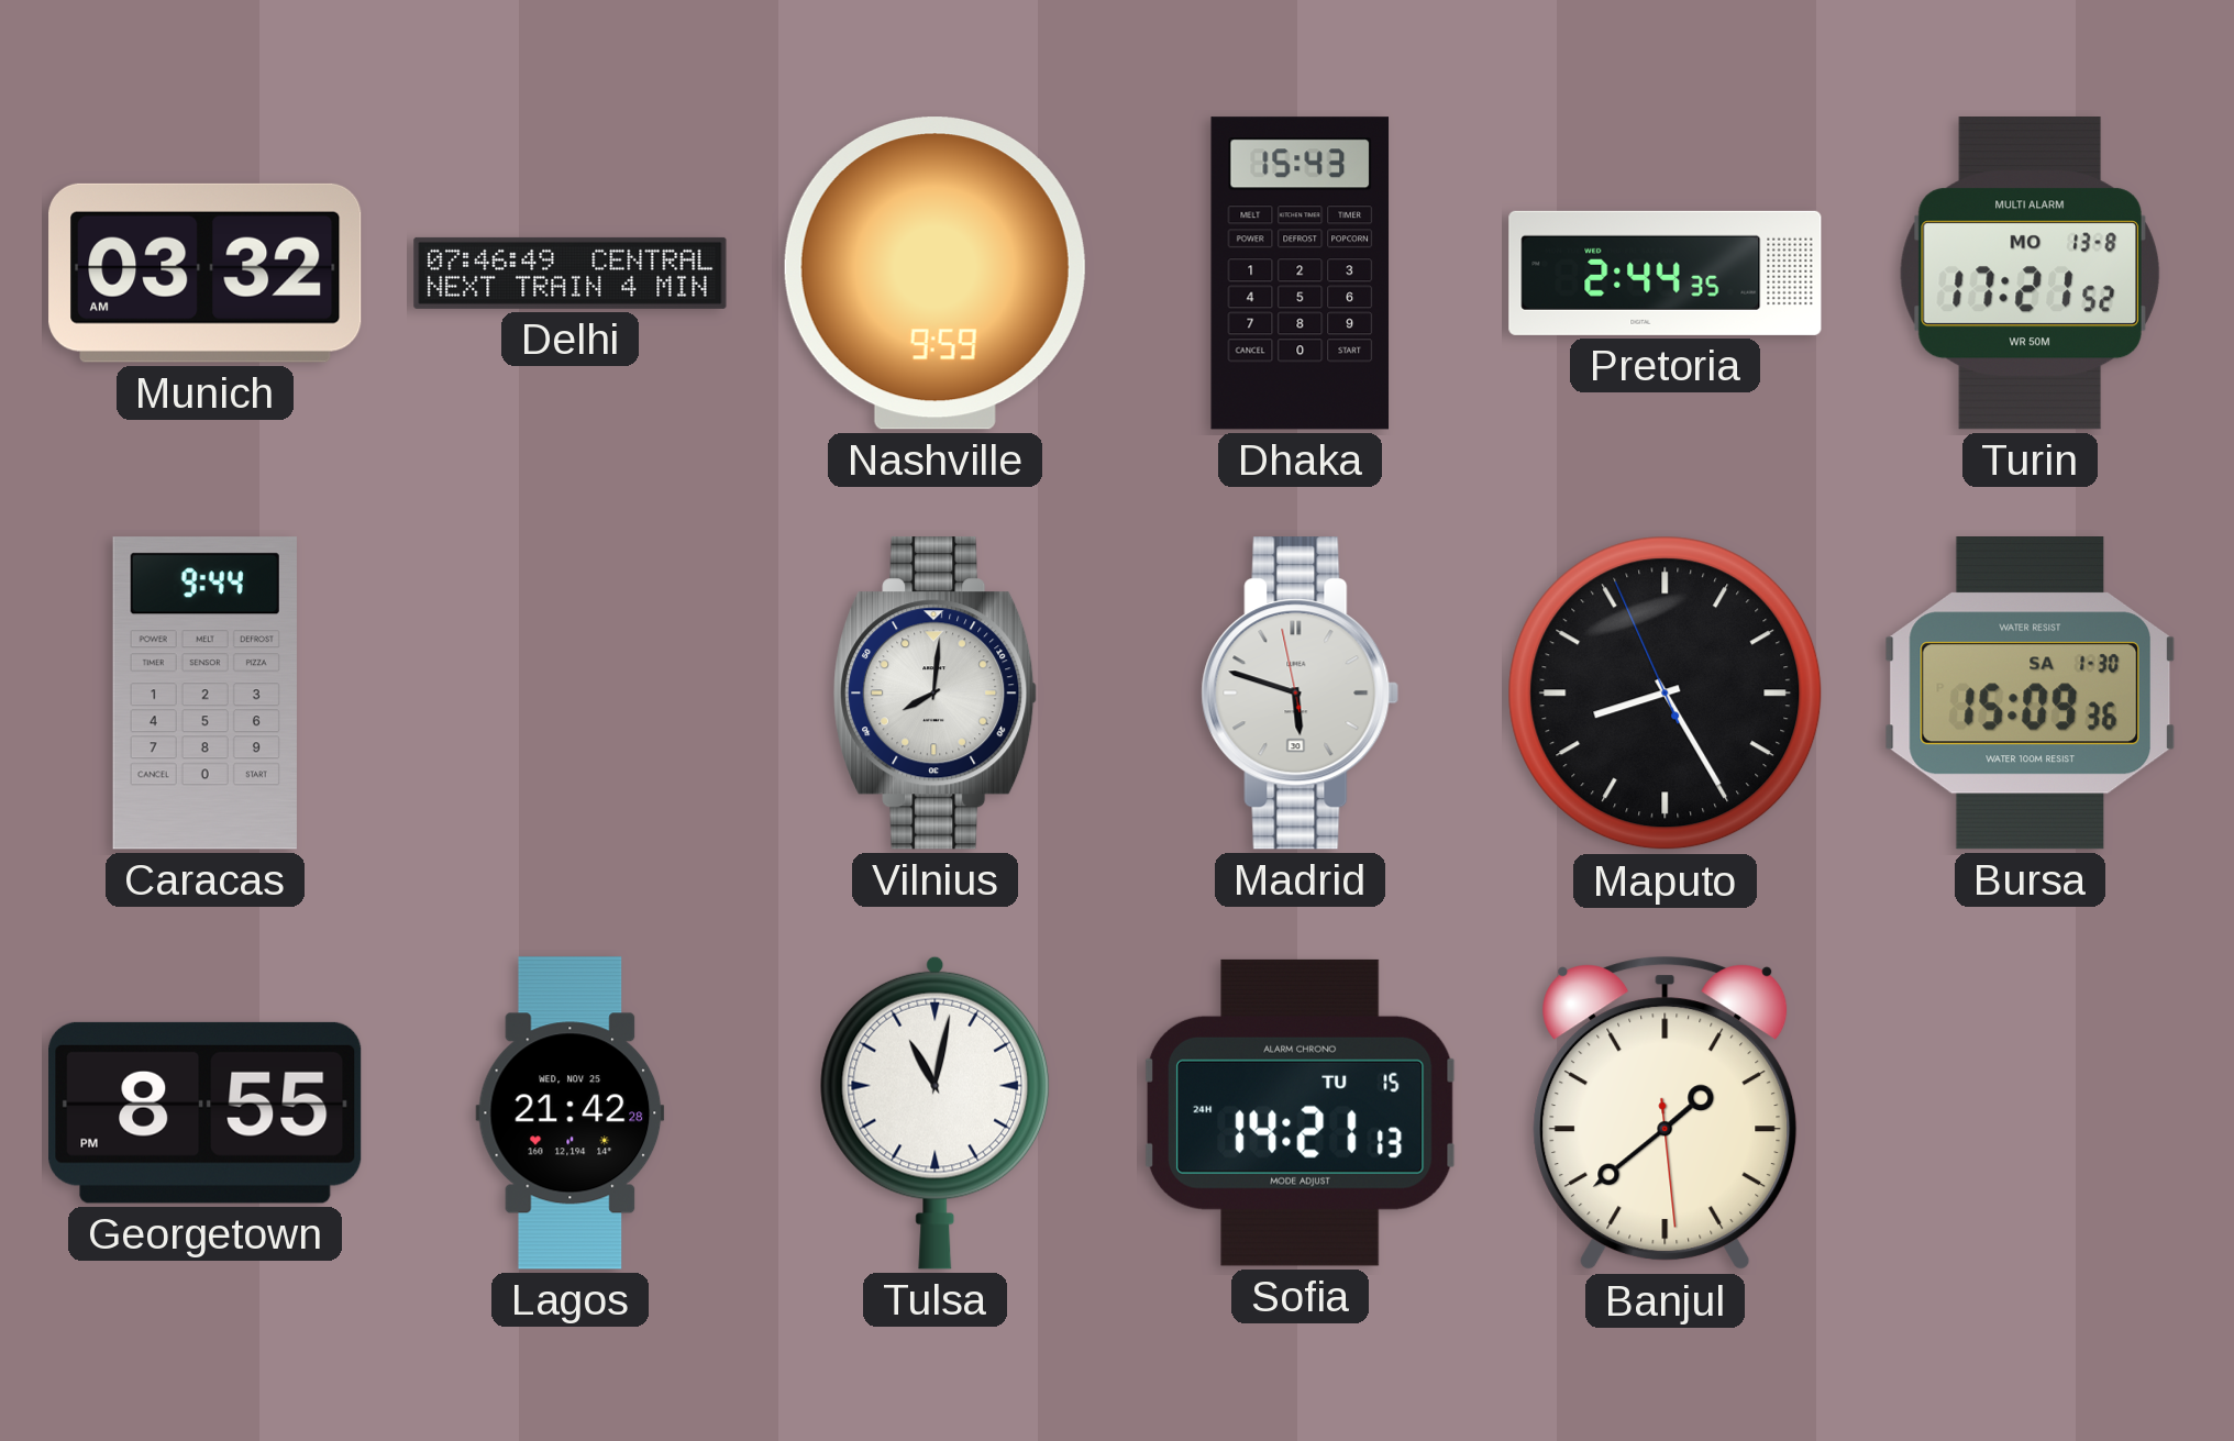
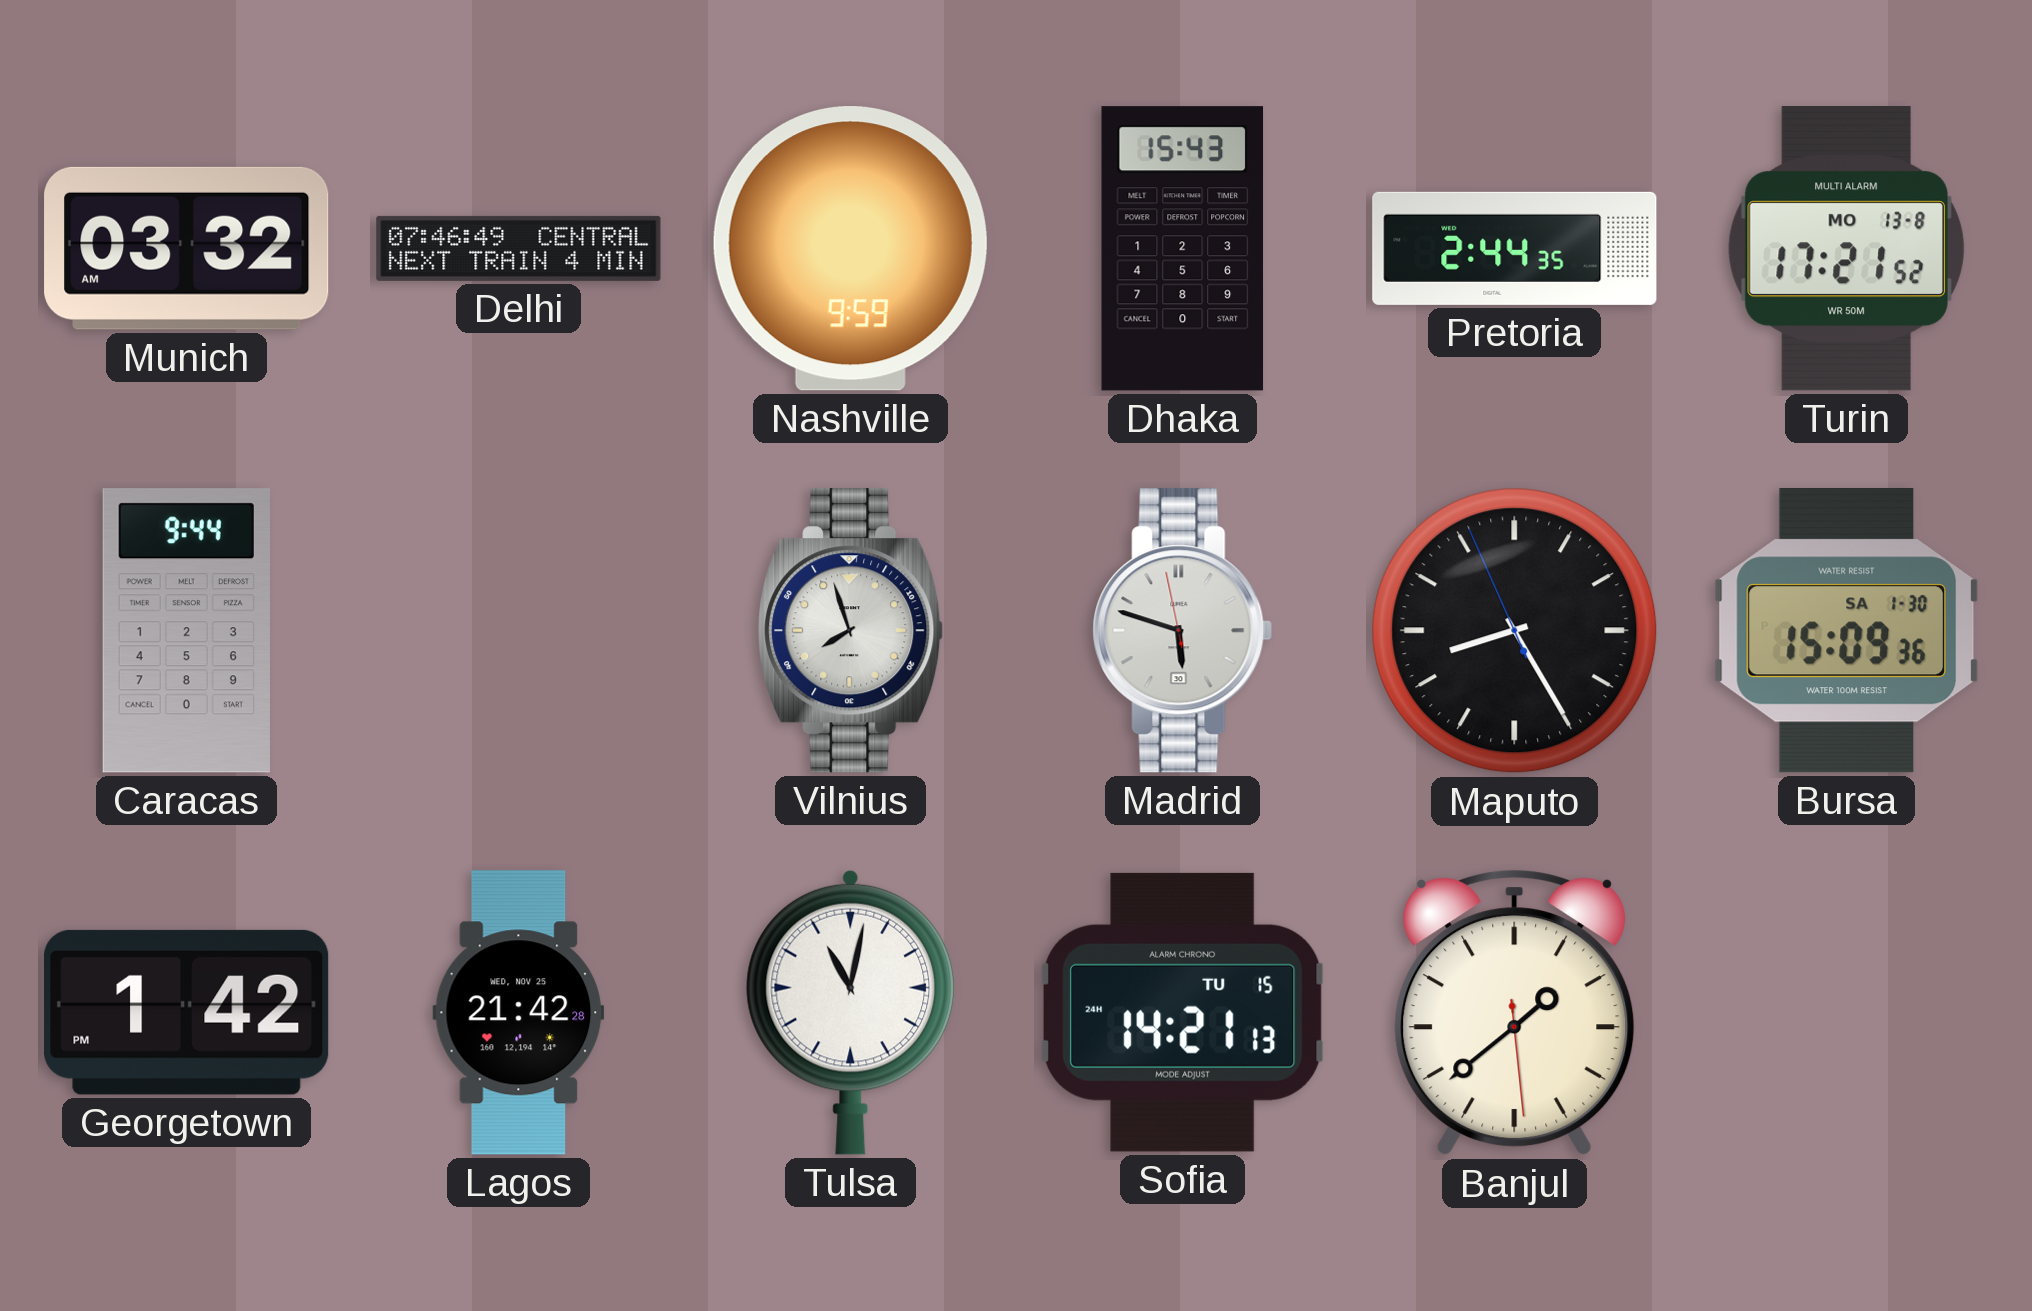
Vilnius: 8:01 -> 7:57 (851, 631)
Georgetown: 8:55 -> 1:42 (187, 1012)
